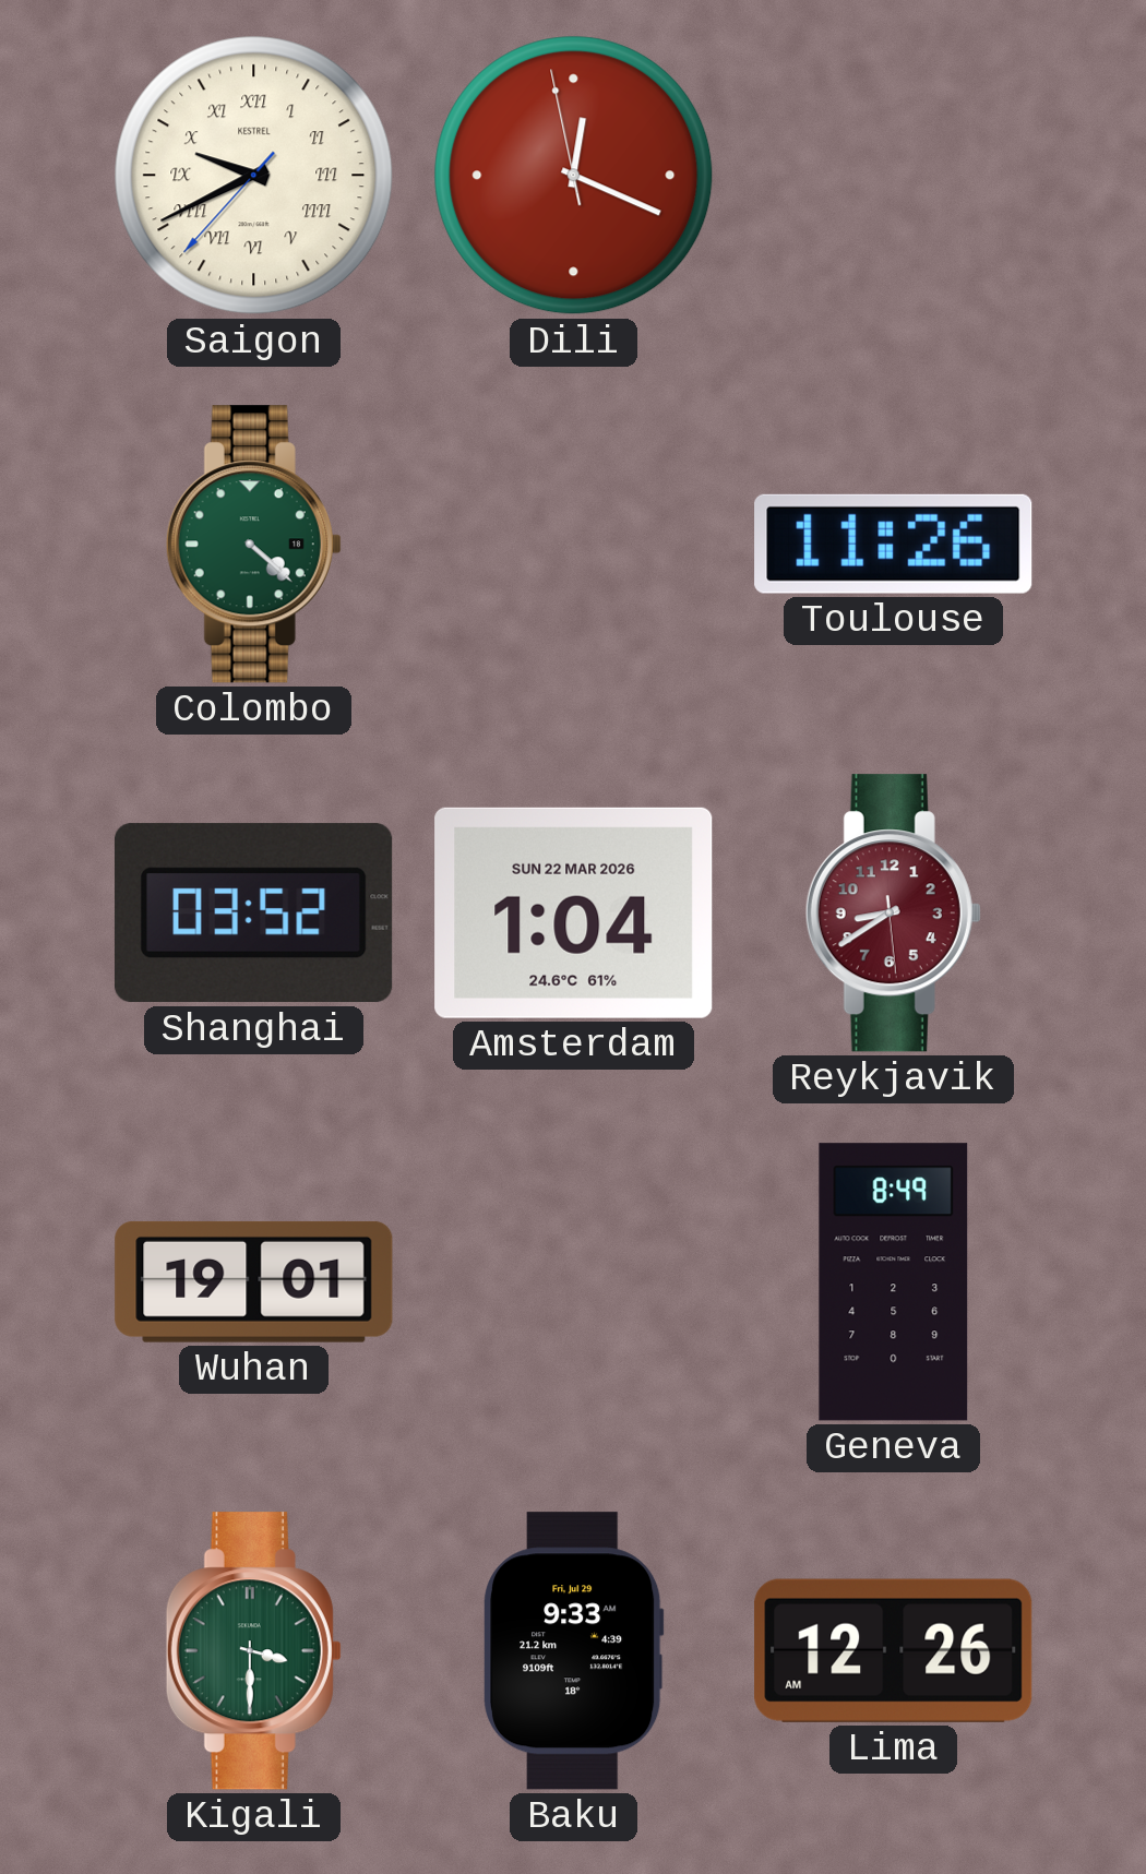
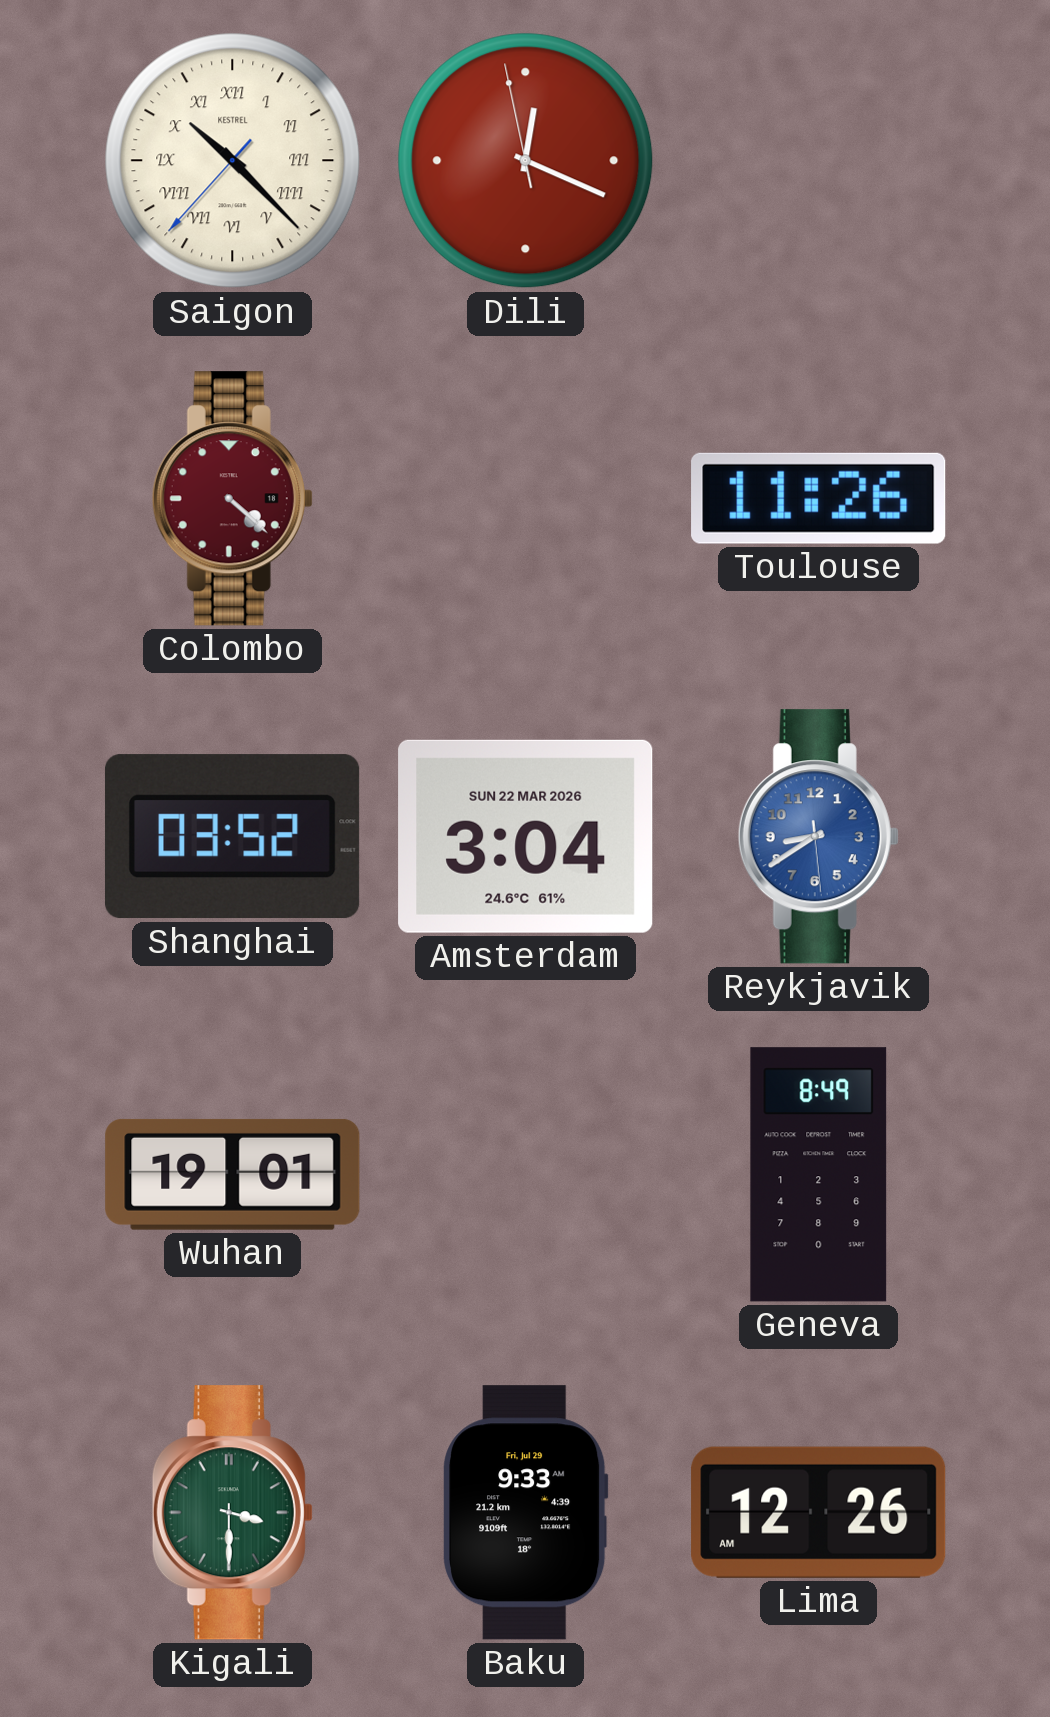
Saigon: 9:40 -> 10:22 (233, 161)
Colombo dial: green -> burgundy (232, 499)
Amsterdam: 1:04 -> 3:04 (526, 836)
Reykjavik dial: burgundy -> blue (818, 837)
